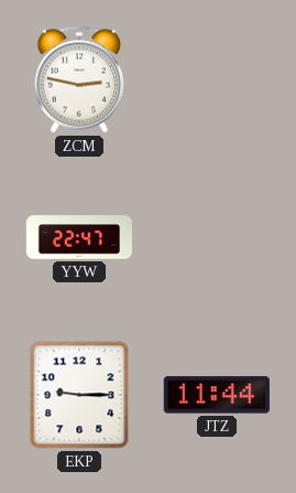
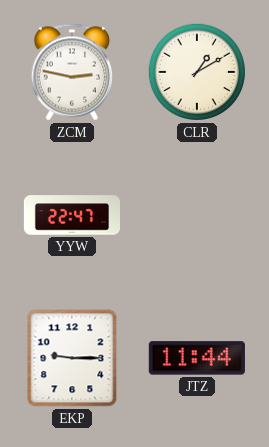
CLR: none -> 1:10 (197, 72)
